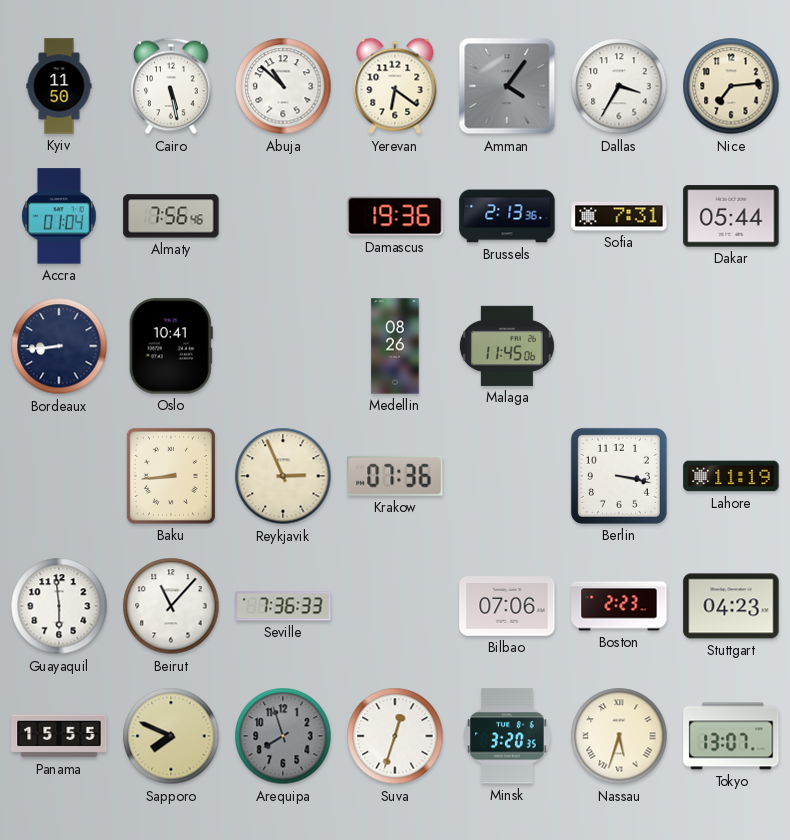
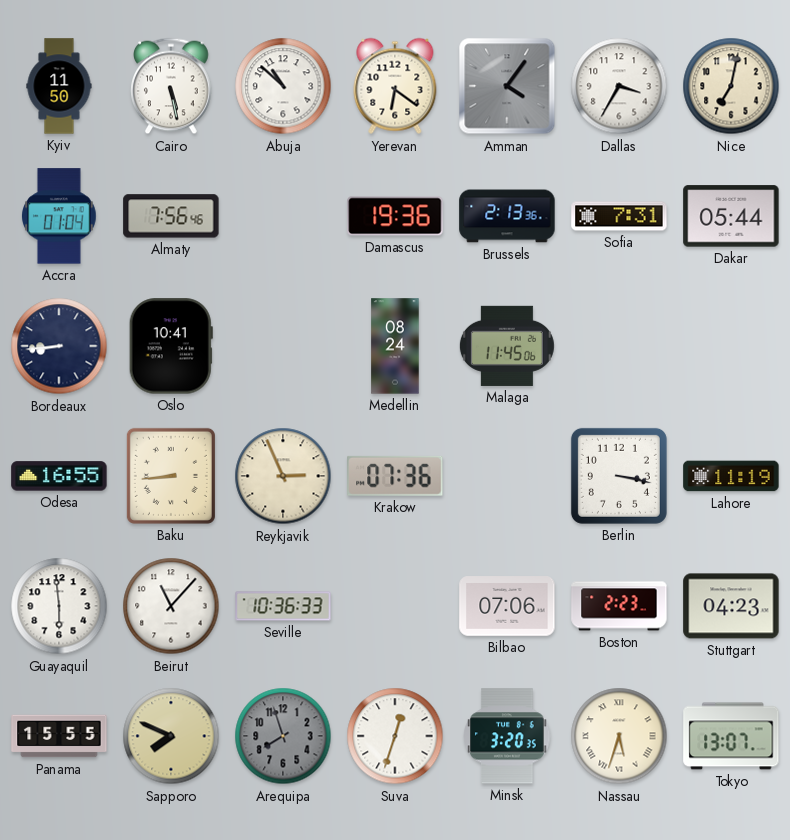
Nice: 7:14 -> 7:02 (731, 86)
Medellin: 08:26 -> 08:24 (395, 346)
Odesa: none -> 16:55 (59, 476)
Seville: 7:36 -> 10:36 (283, 606)
